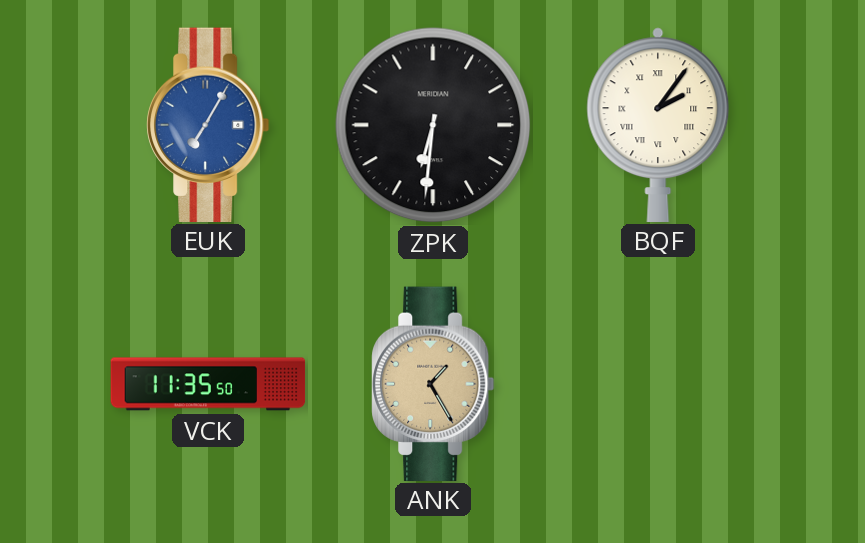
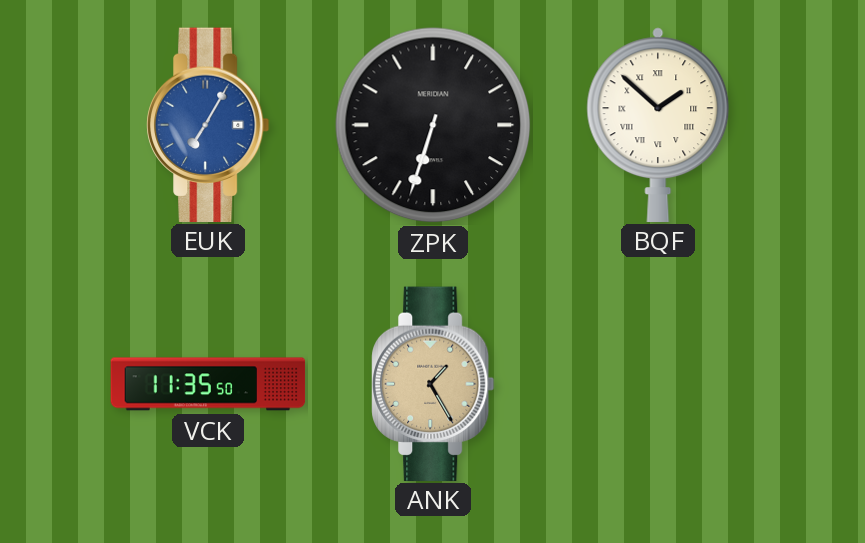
ZPK: 6:31 -> 6:33 (433, 125)
BQF: 2:06 -> 1:52 (658, 124)
